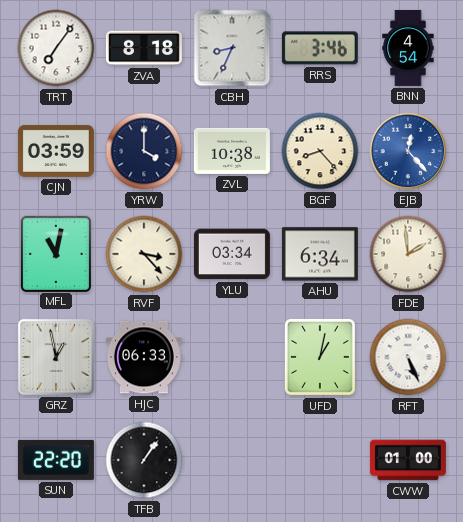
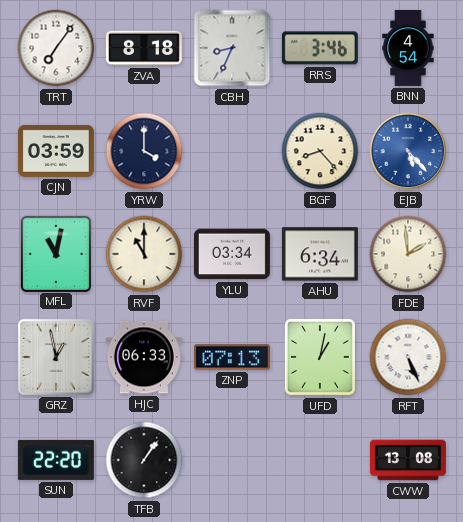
ZVL: 10:38 -> none (232, 151)
EJB: 12:23 -> 5:23 (408, 151)
RVF: 3:23 -> 11:00 (144, 254)
ZNP: none -> 07:13 (232, 357)
CWW: 01:00 -> 13:08 (408, 460)
